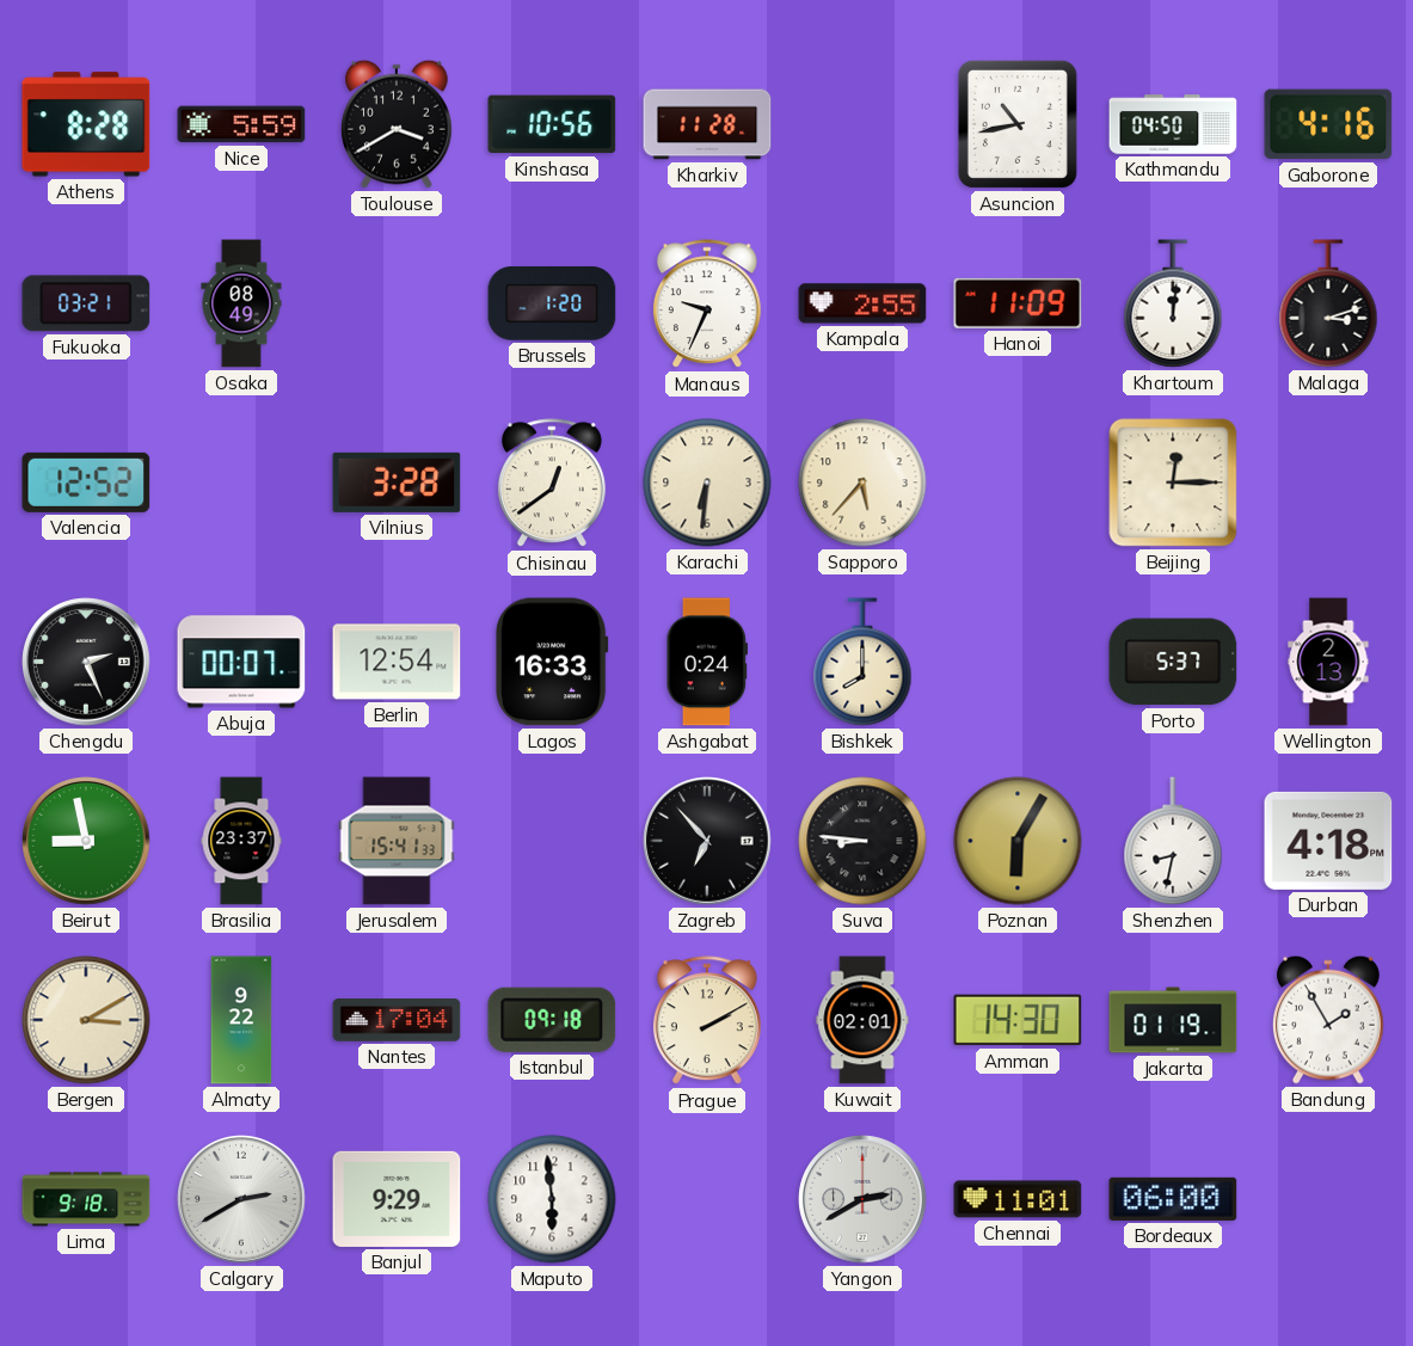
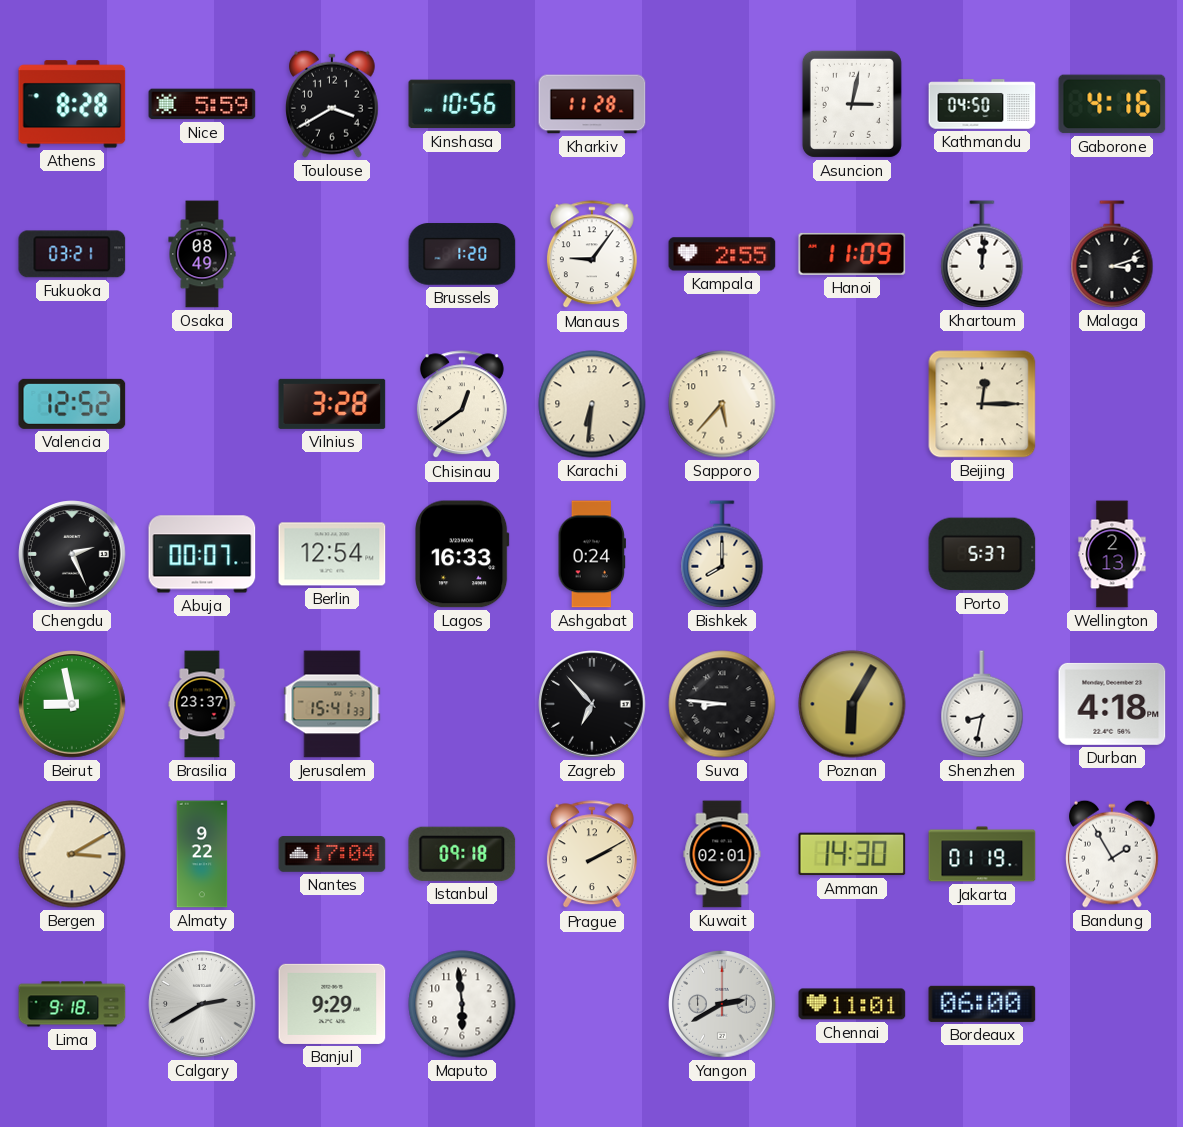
Asuncion: 10:43 -> 3:02 (852, 104)
Manaus: 9:34 -> 9:06 (592, 255)
